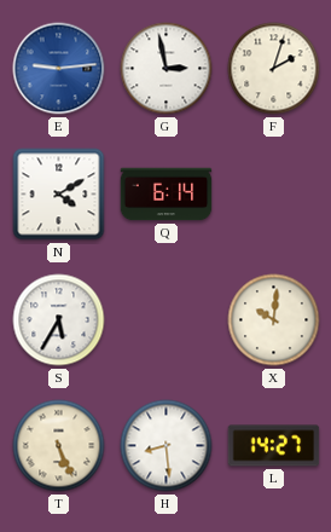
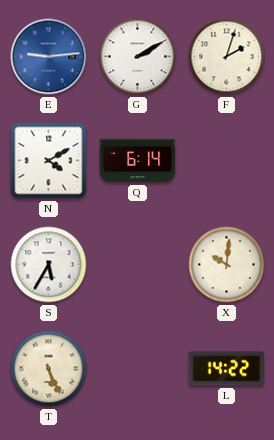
G: 2:58 -> 2:10 (138, 57)
H: 8:29 -> none (167, 446)
L: 14:27 -> 14:22 (227, 369)
